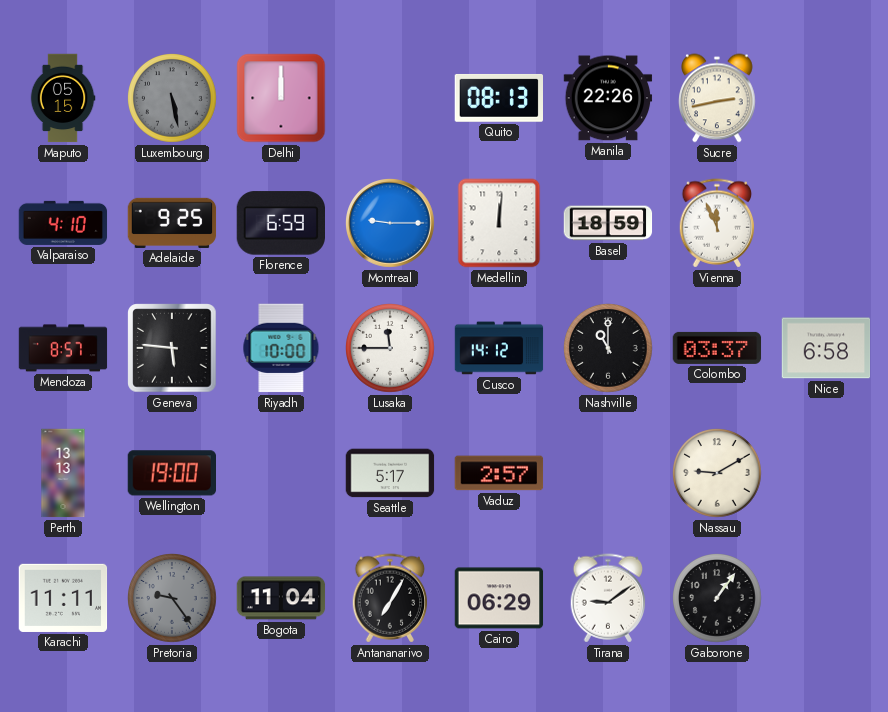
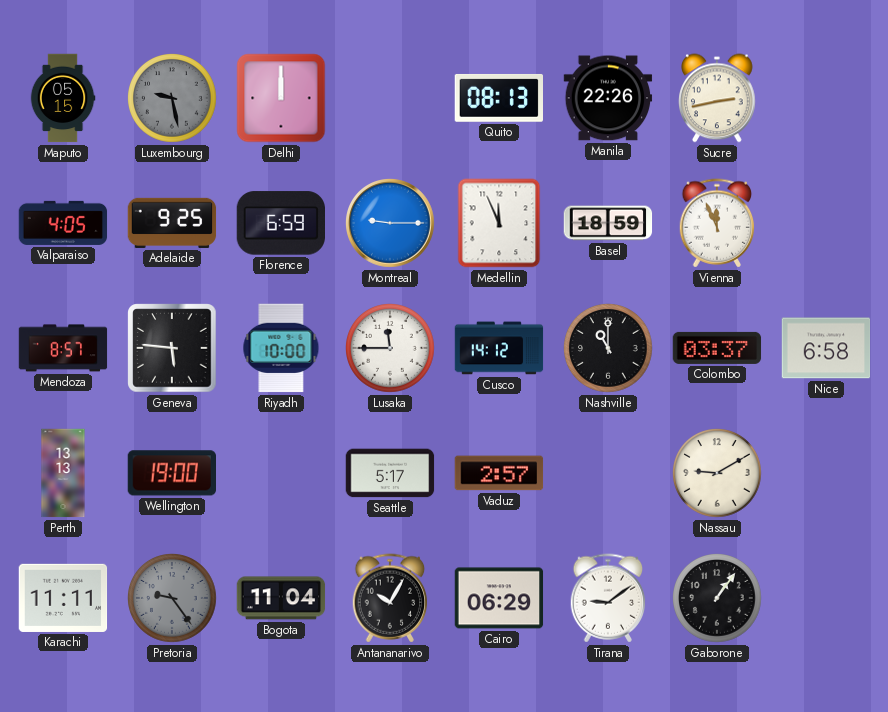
Luxembourg: 5:28 -> 9:28 (173, 99)
Valparaiso: 4:10 -> 4:05 (63, 223)
Medellin: 12:01 -> 11:56 (499, 223)
Antananarivo: 7:05 -> 10:05 (390, 598)
